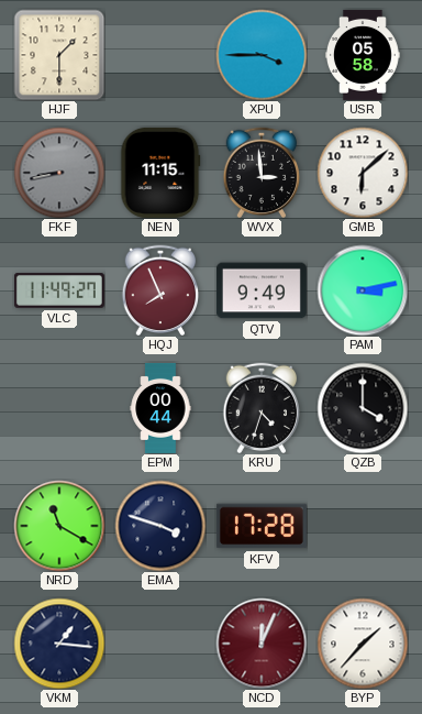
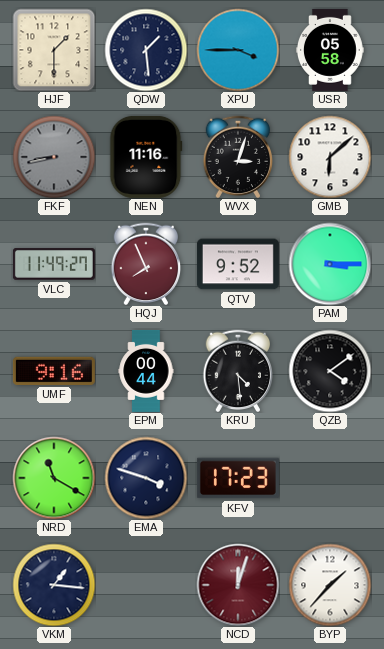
QDW: none -> 1:29 (146, 50)
NEN: 11:15 -> 11:16 (146, 157)
WVX: 2:59 -> 3:03 (238, 156)
QTV: 9:49 -> 9:52 (238, 264)
PAM: 3:13 -> 3:15 (330, 264)
UMF: none -> 9:16 (54, 371)
KRU: 4:33 -> 4:29 (238, 370)
QZB: 4:00 -> 4:09 (330, 371)
KFV: 17:28 -> 17:23 (238, 478)
NCD: 12:04 -> 12:03 (238, 585)
